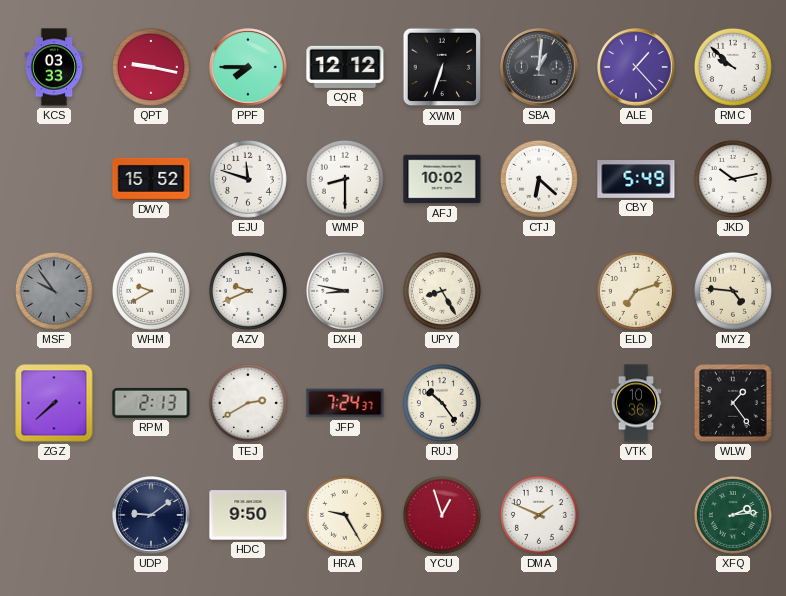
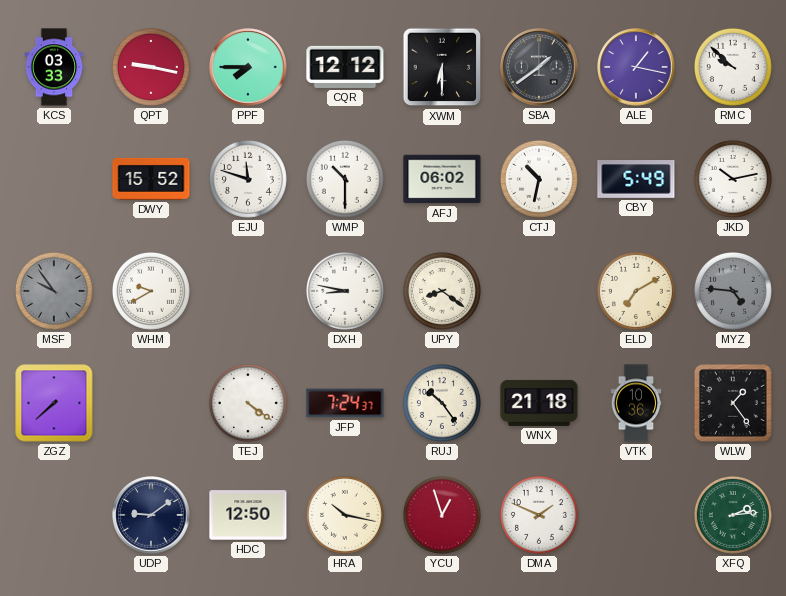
XWM: 6:33 -> 6:30 (442, 67)
SBA: 1:01 -> 1:39 (539, 67)
ALE: 1:23 -> 1:17 (636, 67)
WMP: 8:30 -> 10:30 (345, 179)
AFJ: 10:02 -> 06:02 (442, 179)
CTJ: 6:22 -> 10:32 (539, 179)
AZV: 9:41 -> none (248, 291)
UPY: 8:25 -> 8:21 (442, 291)
ELD: 7:12 -> 7:10 (636, 291)
MYZ dial: cream -> grey (733, 291)
RPM: 2:13 -> none (151, 403)
TEJ: 2:40 -> 4:21 (248, 403)
WNX: none -> 21:18 (539, 403)
HDC: 9:50 -> 12:50 (248, 515)
HRA: 9:25 -> 10:17 (345, 515)
